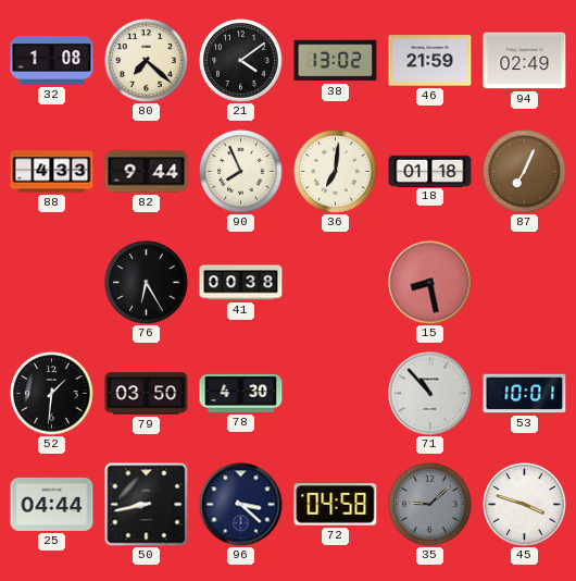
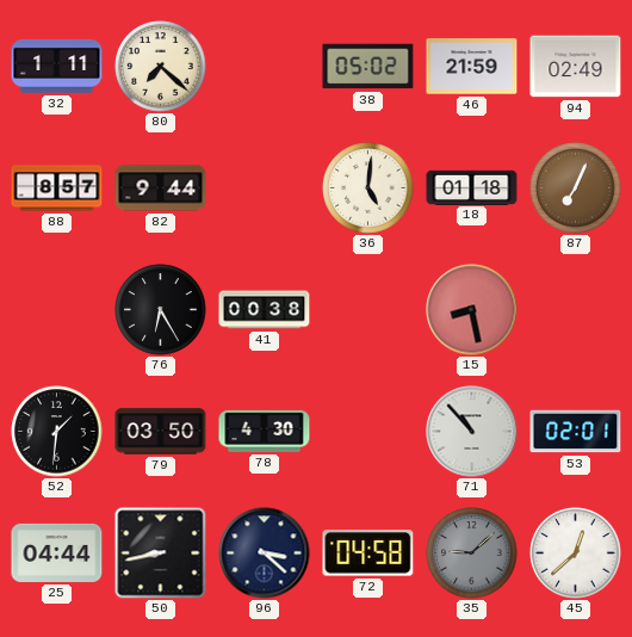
32: 1:08 -> 1:11 (57, 67)
21: 4:09 -> none (241, 61)
38: 13:02 -> 05:02 (368, 67)
88: 4:33 -> 8:57 (57, 188)
90: 7:56 -> none (241, 172)
36: 7:01 -> 5:01 (368, 188)
53: 10:01 -> 02:01 (576, 432)
45: 3:48 -> 12:38 (576, 553)
